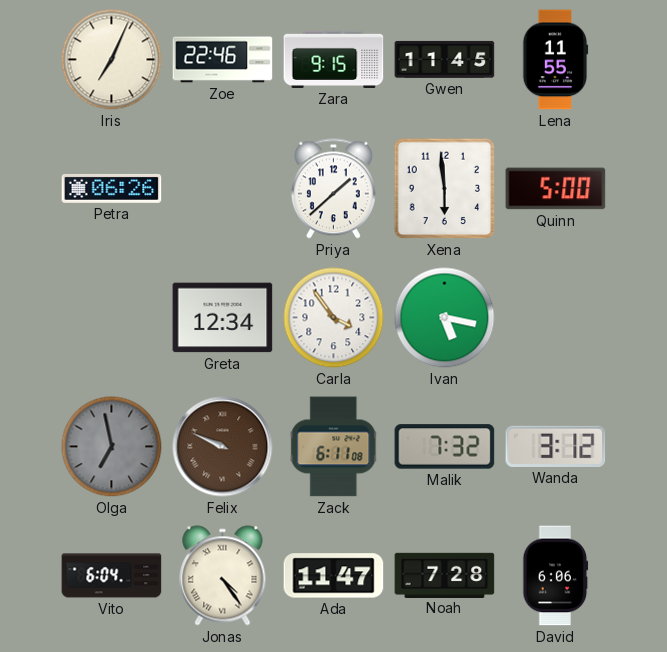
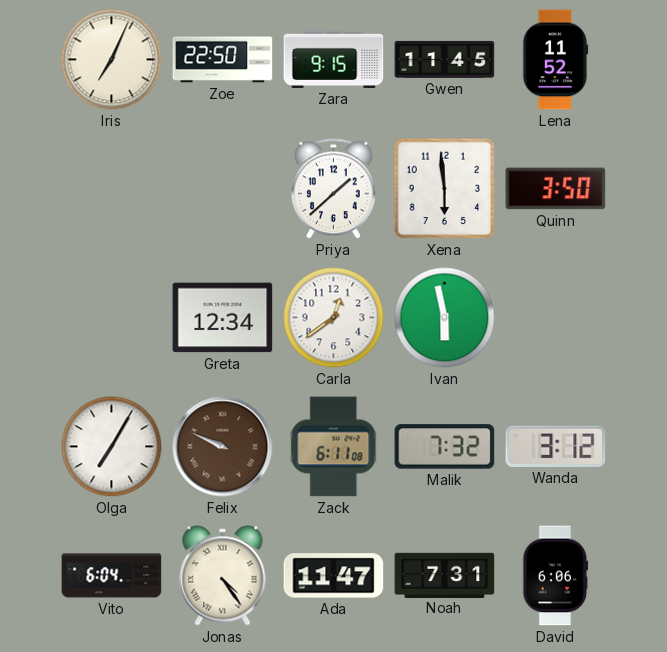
Zoe: 22:46 -> 22:50 (223, 60)
Lena: 11:55 -> 11:52 (555, 60)
Petra: 06:26 -> none (112, 188)
Quinn: 5:00 -> 3:50 (556, 189)
Carla: 3:54 -> 12:39 (334, 318)
Ivan: 5:17 -> 5:58 (445, 318)
Olga: 6:58 -> 7:05 (112, 447)
Olga dial: grey -> white (112, 447)
Noah: 7:28 -> 7:31 (445, 575)
